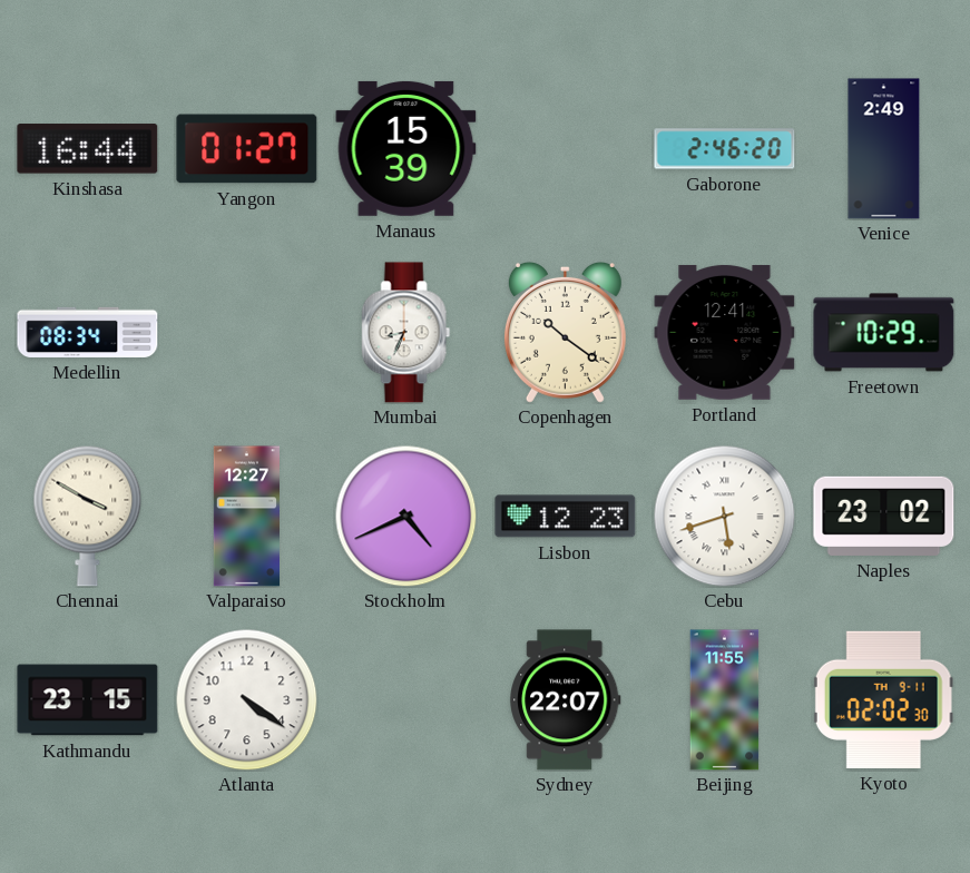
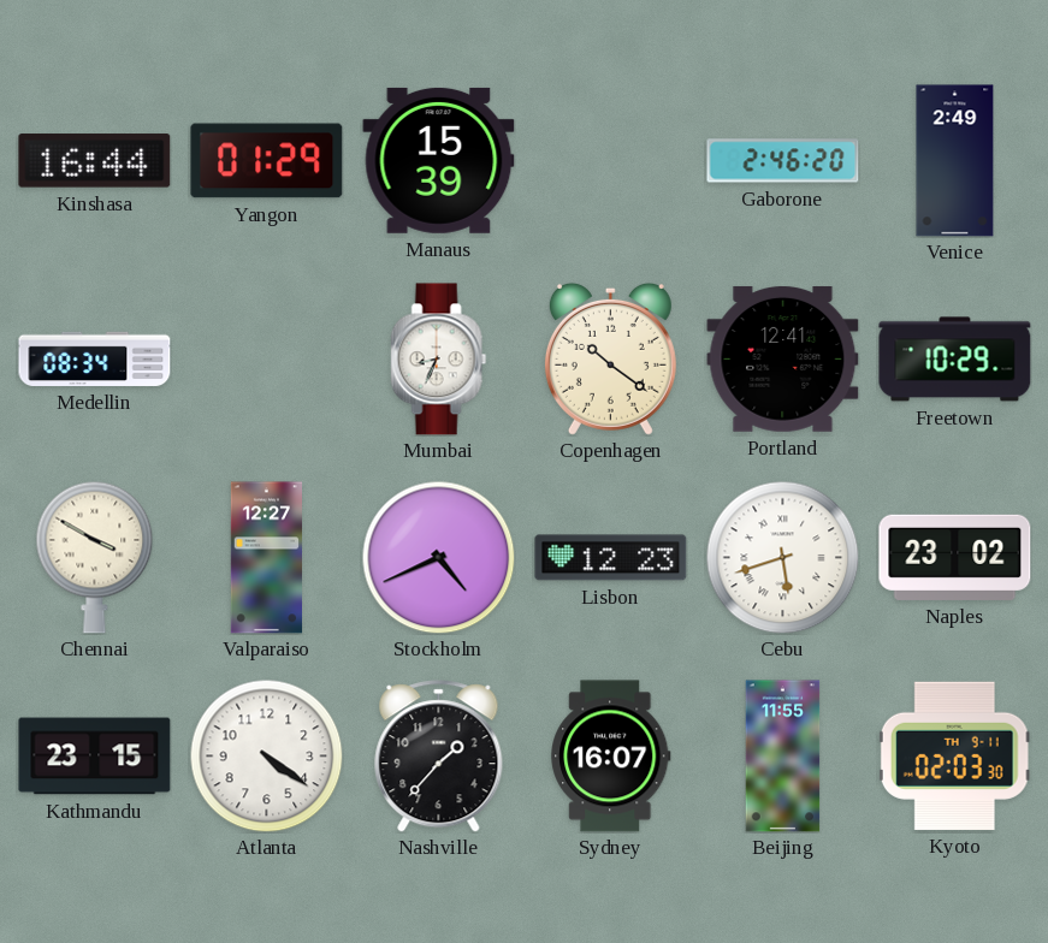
Yangon: 01:27 -> 01:29 (267, 161)
Nashville: none -> 1:37 (439, 757)
Sydney: 22:07 -> 16:07 (611, 757)
Kyoto: 02:02 -> 02:03 (954, 755)
